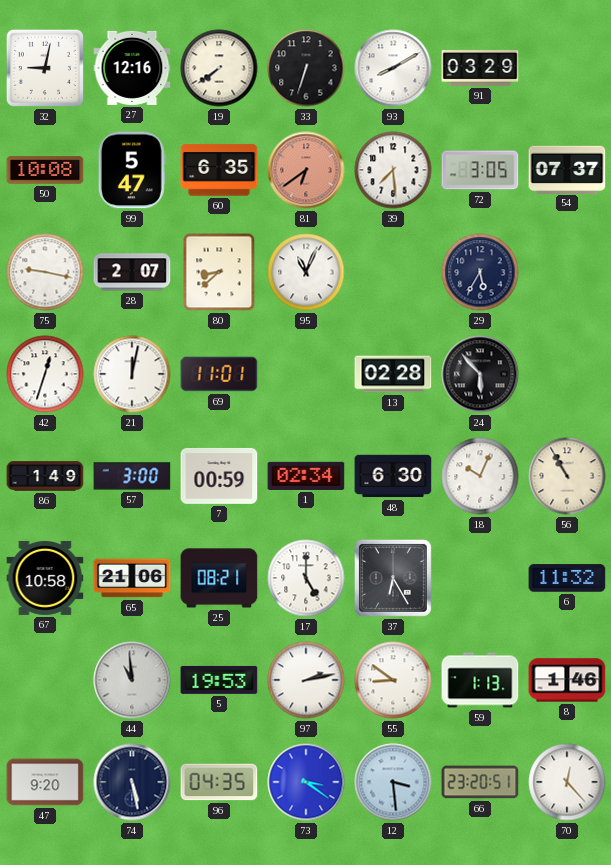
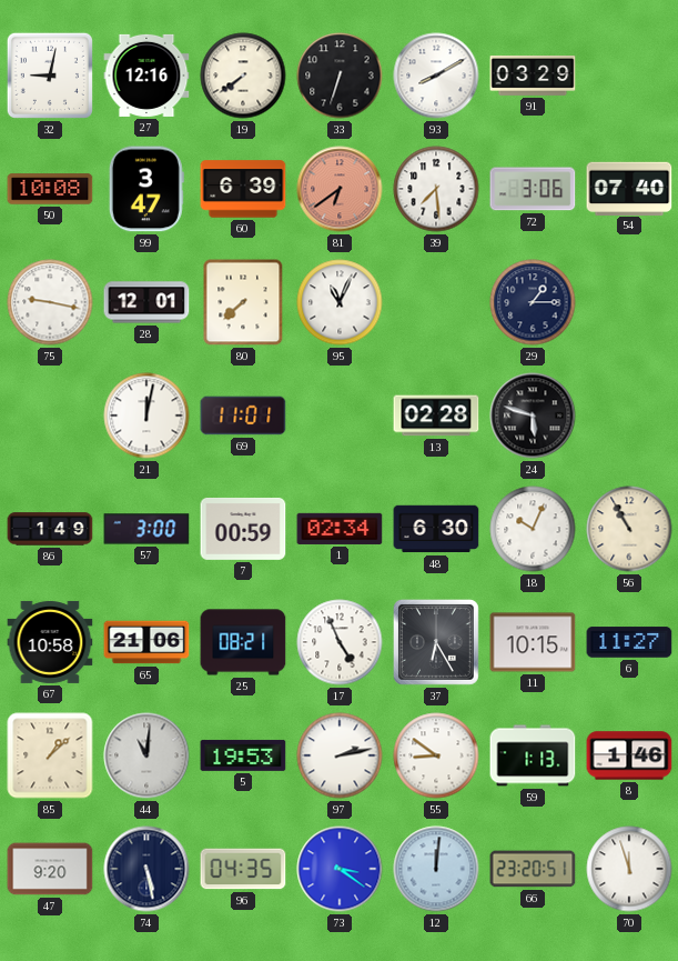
99: 5:47 -> 3:47 (146, 189)
60: 6:35 -> 6:39 (243, 189)
72: 3:05 -> 3:06 (533, 189)
54: 07:37 -> 07:40 (629, 188)
28: 2:07 -> 12:01 (146, 302)
80: 8:38 -> 7:38 (243, 302)
29: 5:35 -> 1:15 (533, 302)
42: 12:33 -> none (45, 374)
24: 5:53 -> 5:48 (533, 416)
17: 5:00 -> 4:56 (340, 642)
11: none -> 10:15 (533, 642)
6: 11:32 -> 11:27 (629, 642)
85: none -> 1:08 (50, 755)
44: 10:59 -> 11:01 (146, 755)
12: 3:29 -> 12:01 (436, 869)
70: 12:23 -> 11:57 (629, 869)
